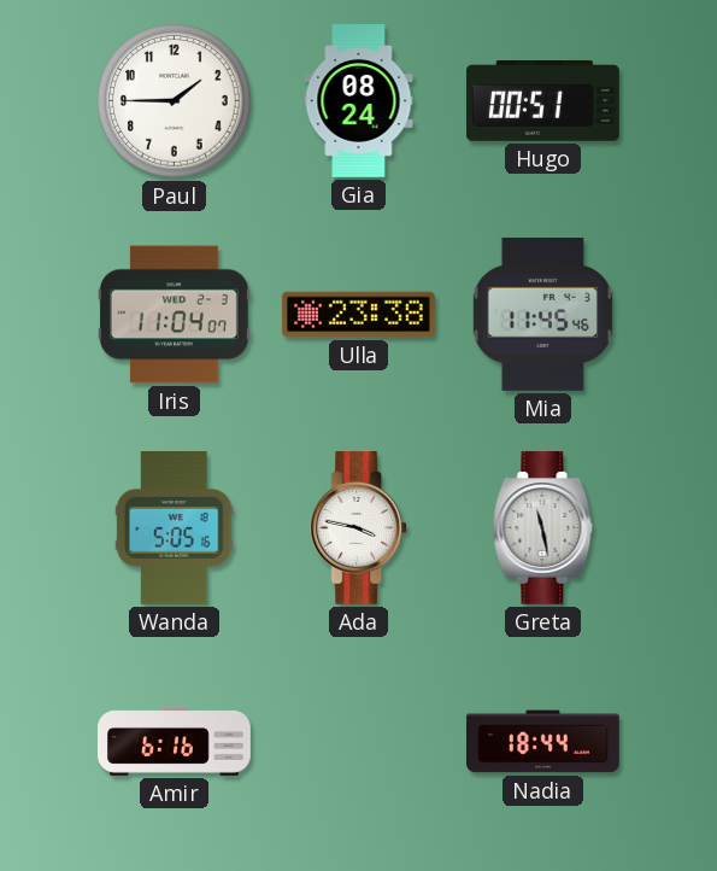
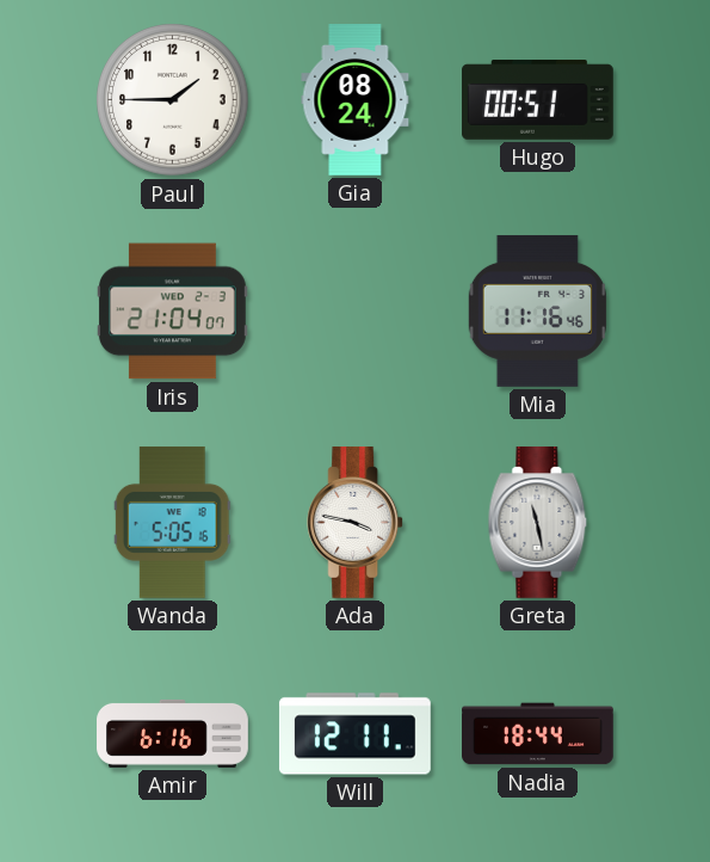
Iris: 11:04 -> 21:04 (172, 312)
Ulla: 23:38 -> none (358, 315)
Mia: 11:45 -> 11:16 (537, 310)
Will: none -> 12:11 (354, 734)
